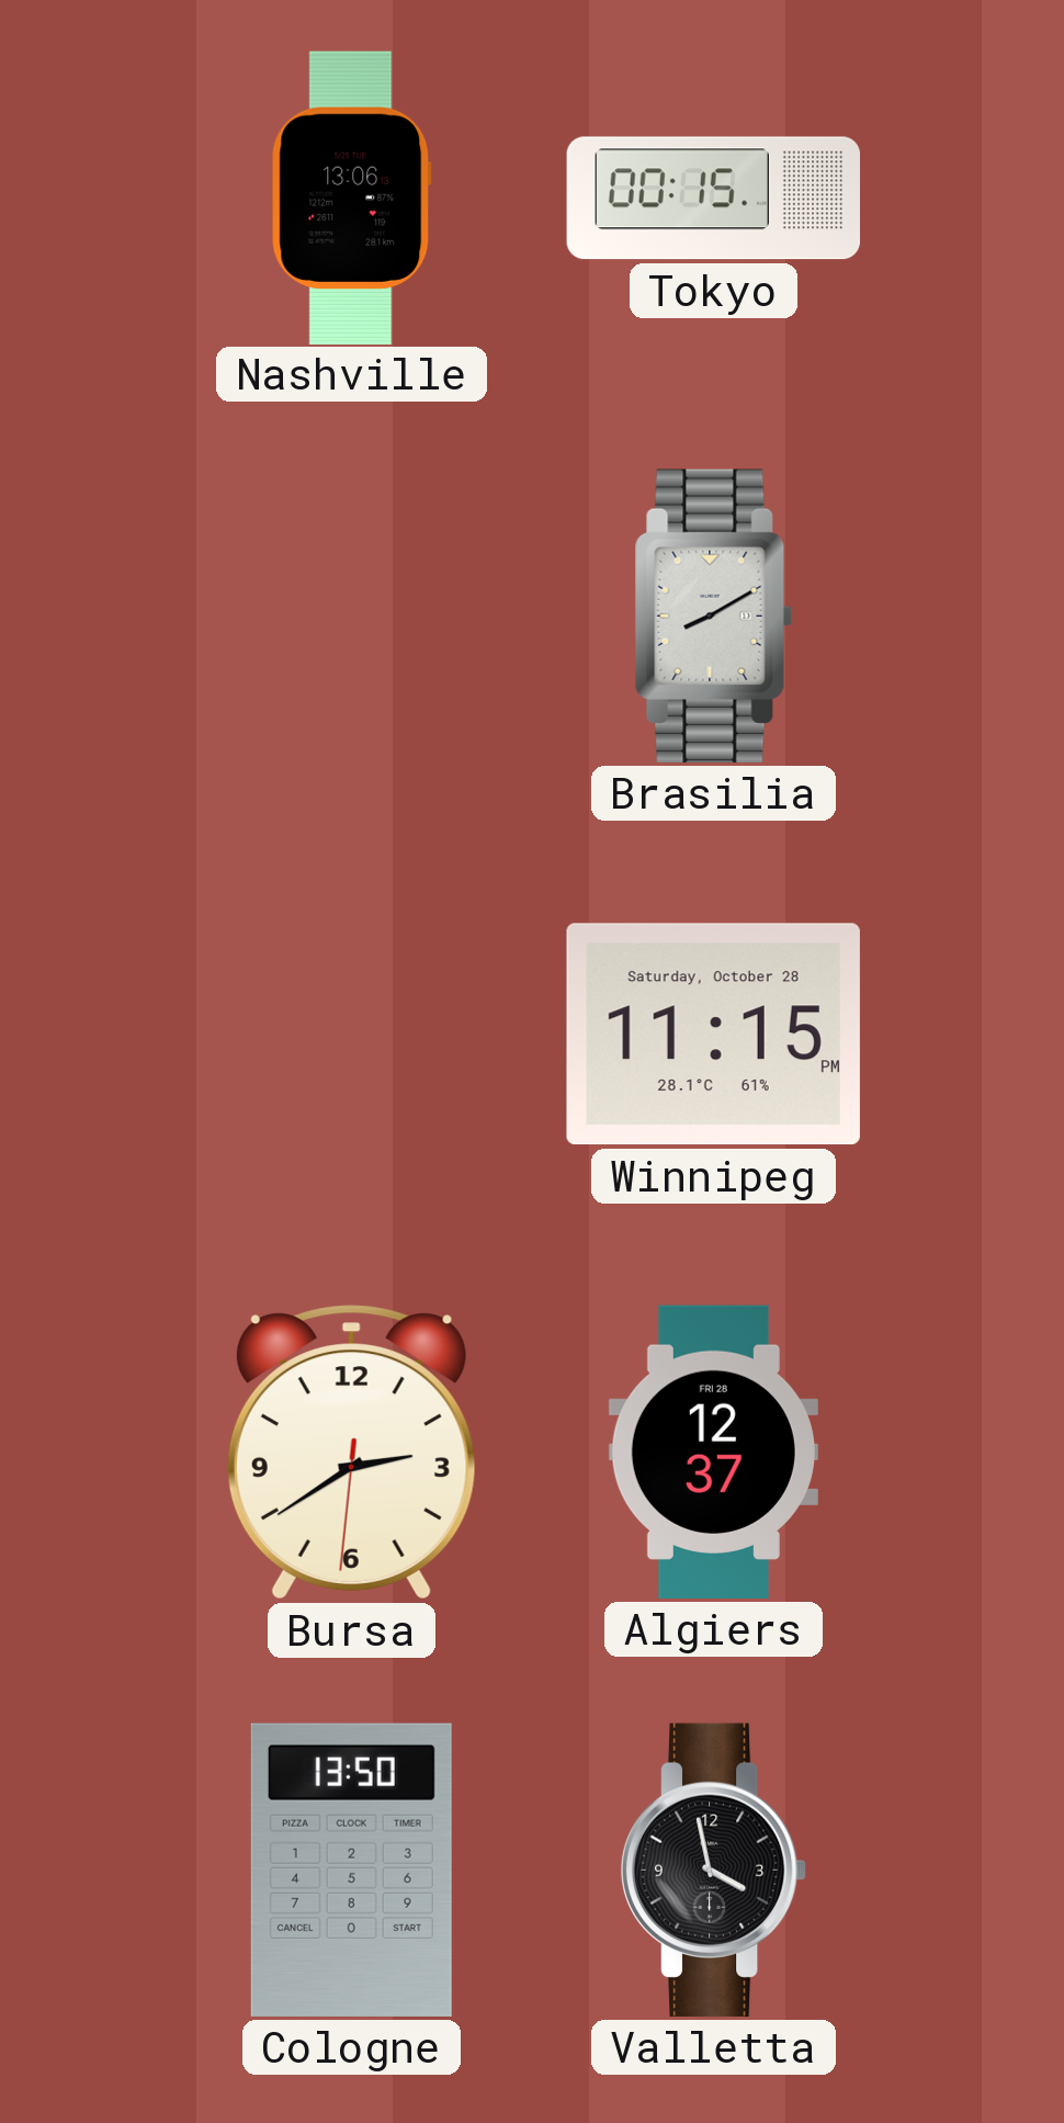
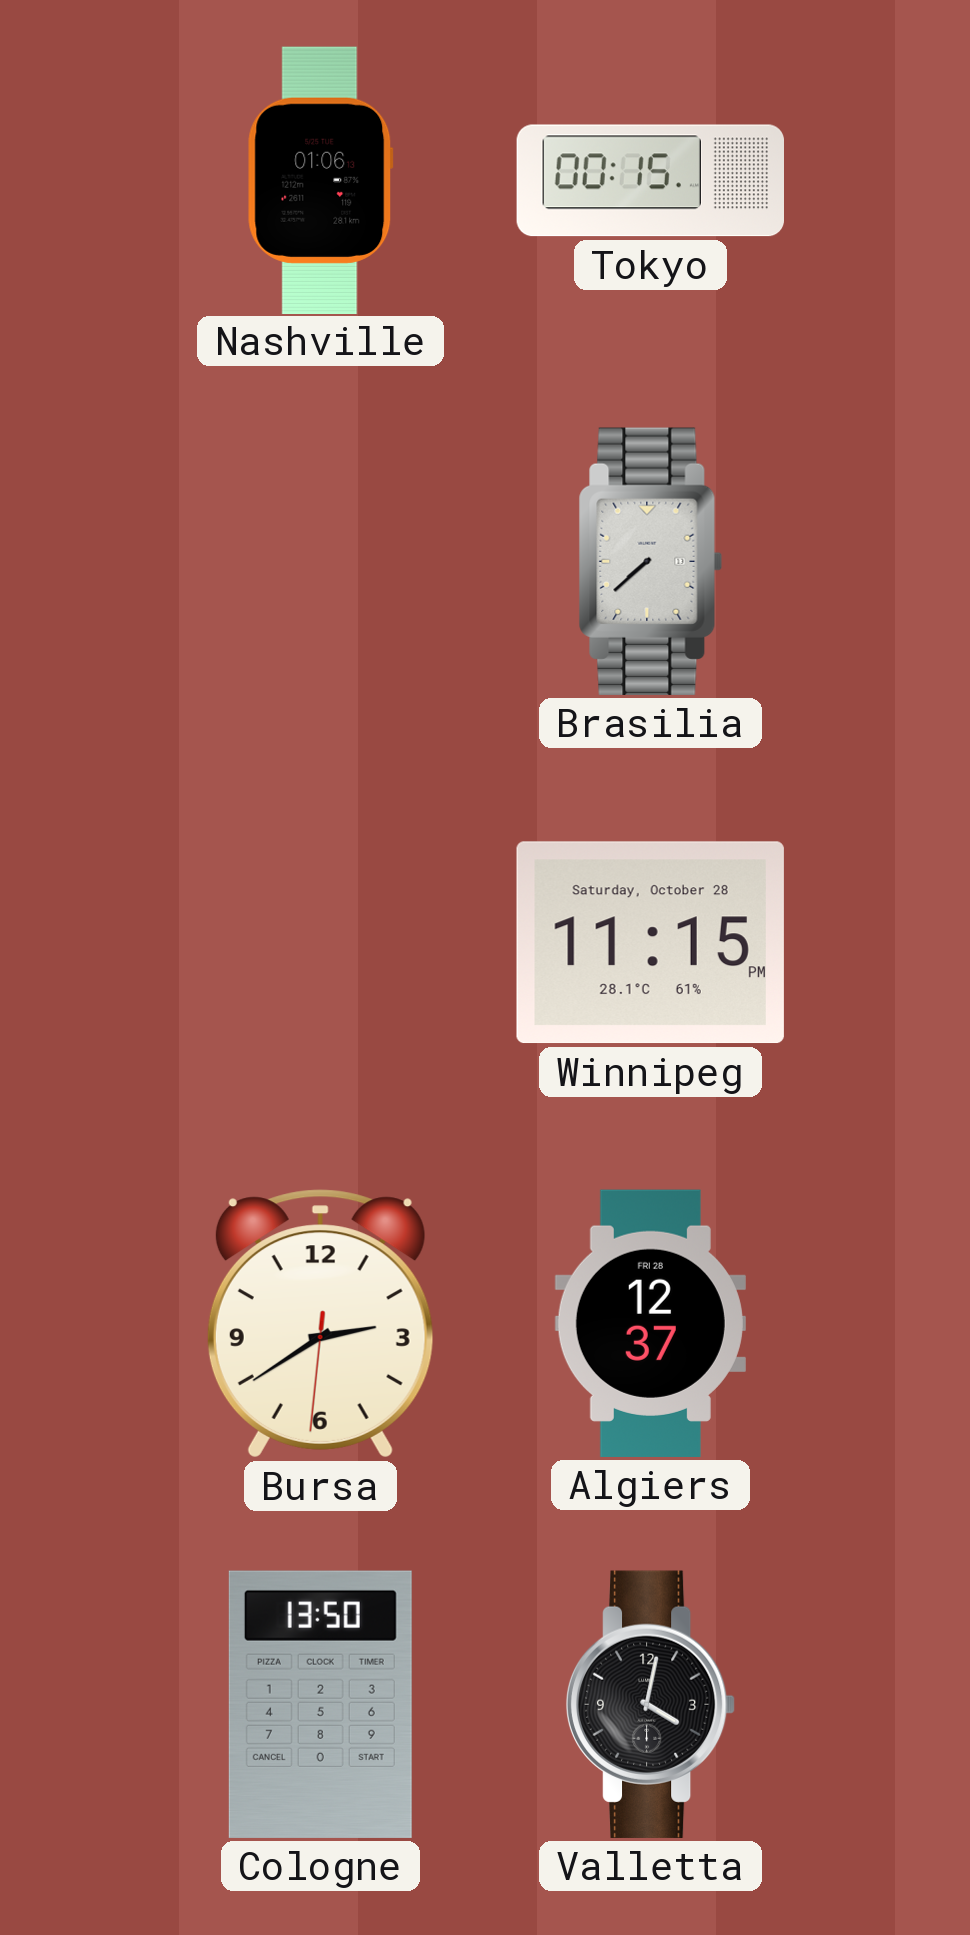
Nashville: 13:06 -> 01:06 (321, 180)
Brasilia: 8:10 -> 7:38 (651, 561)
Valletta: 3:58 -> 4:02 (651, 1704)
